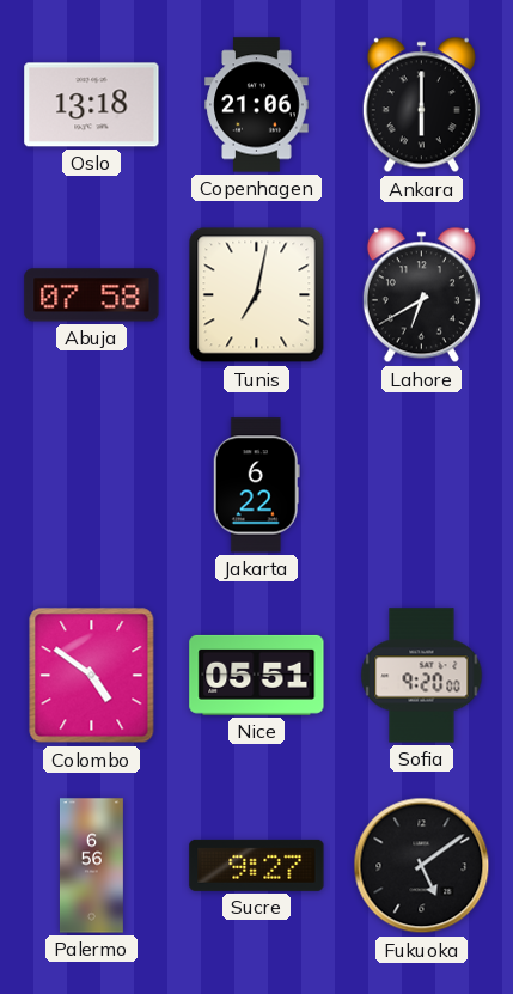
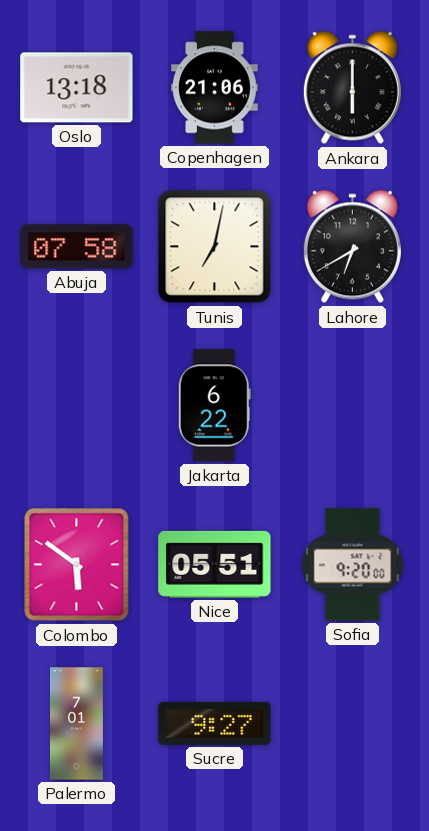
Colombo: 4:51 -> 5:51 (77, 565)
Palermo: 6:56 -> 7:01 (76, 724)
Fukuoka: 5:09 -> none (422, 866)
